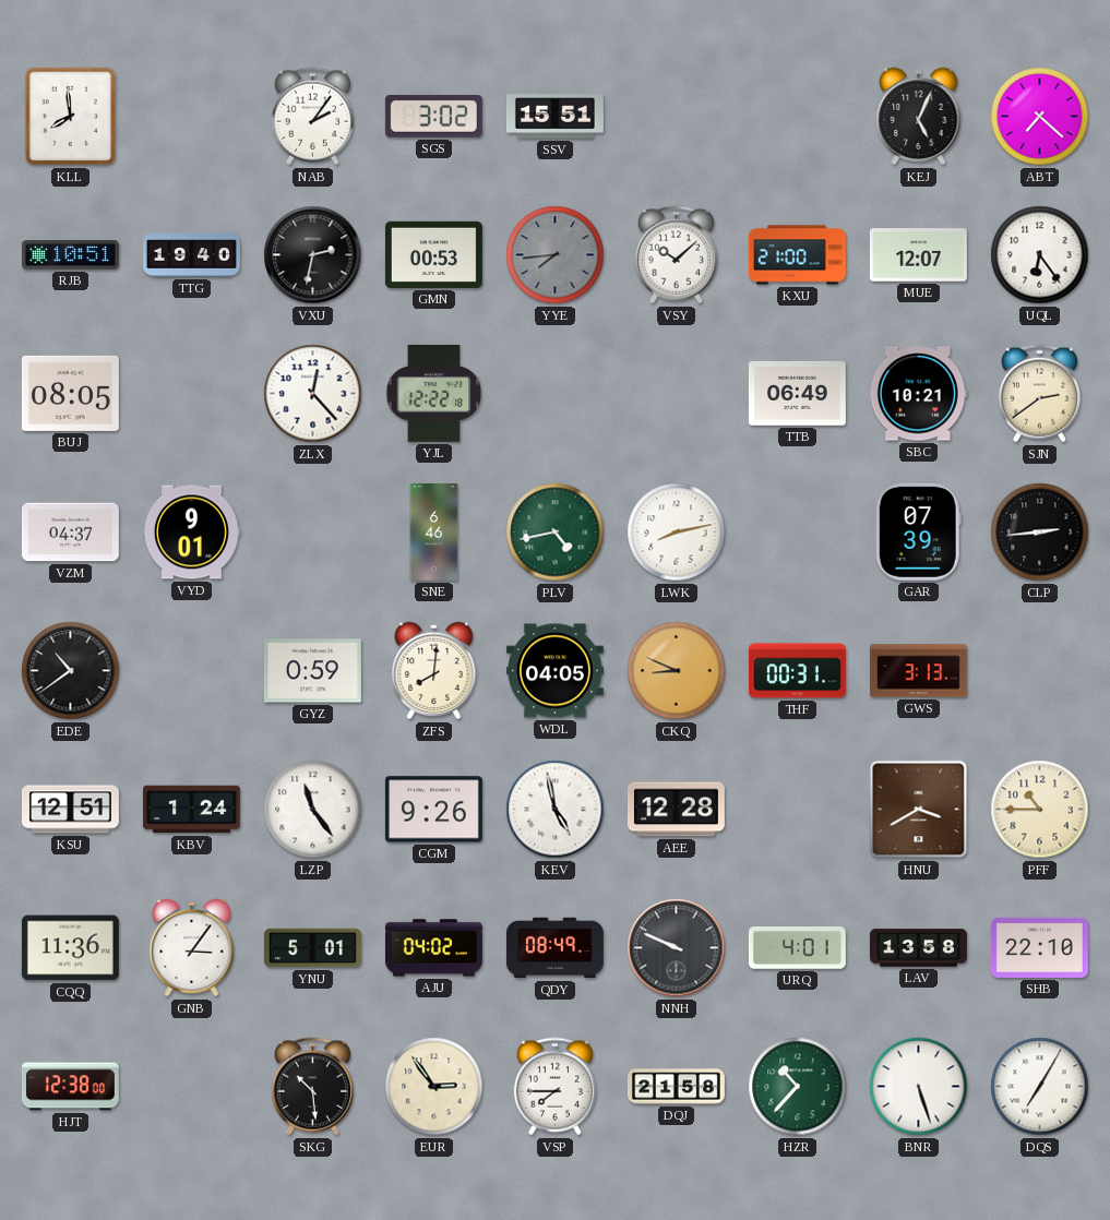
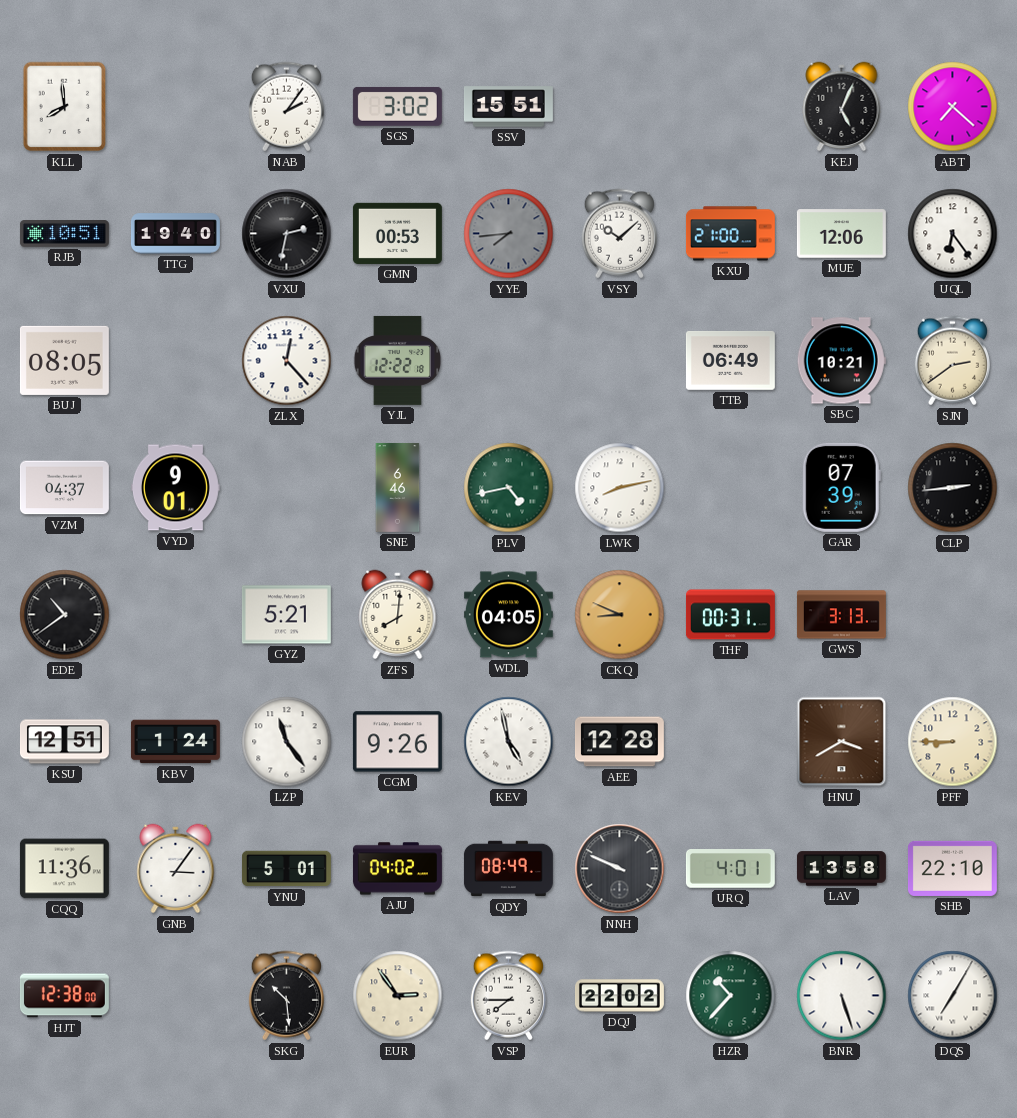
MUE: 12:07 -> 12:06 (841, 234)
GYZ: 0:59 -> 5:21 (286, 615)
PFF: 10:45 -> 8:45 (953, 742)
DQJ: 21:58 -> 22:02 (619, 996)
